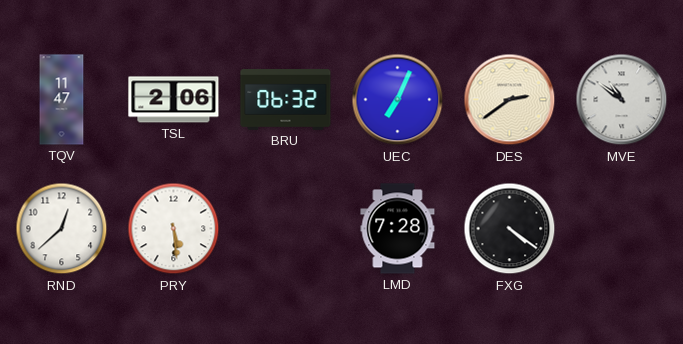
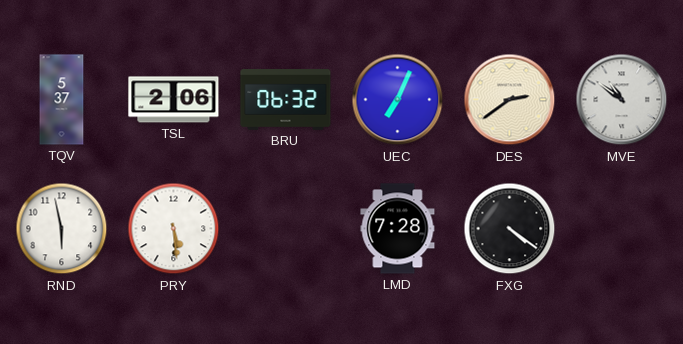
TQV: 11:47 -> 5:37 (62, 100)
RND: 12:38 -> 5:58 (62, 229)
